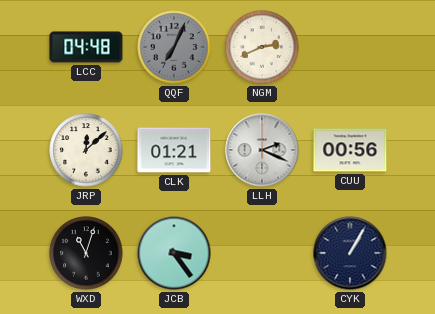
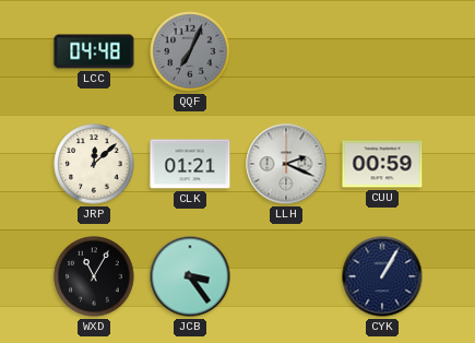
NGM: 2:41 -> none (262, 47)
CUU: 00:56 -> 00:59 (382, 164)
WXD: 11:03 -> 11:05 (94, 276)
